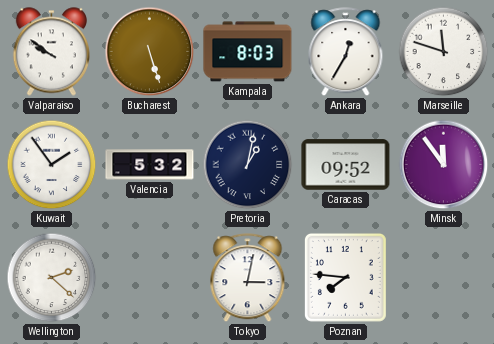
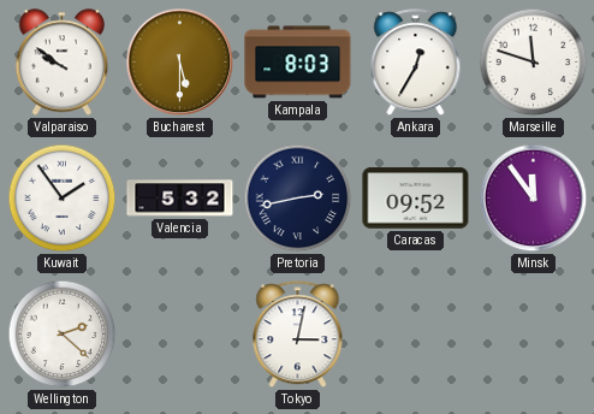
Bucharest: 5:27 -> 5:30 (180, 63)
Pretoria: 1:02 -> 2:43 (298, 199)
Poznan: 7:46 -> none (345, 277)
